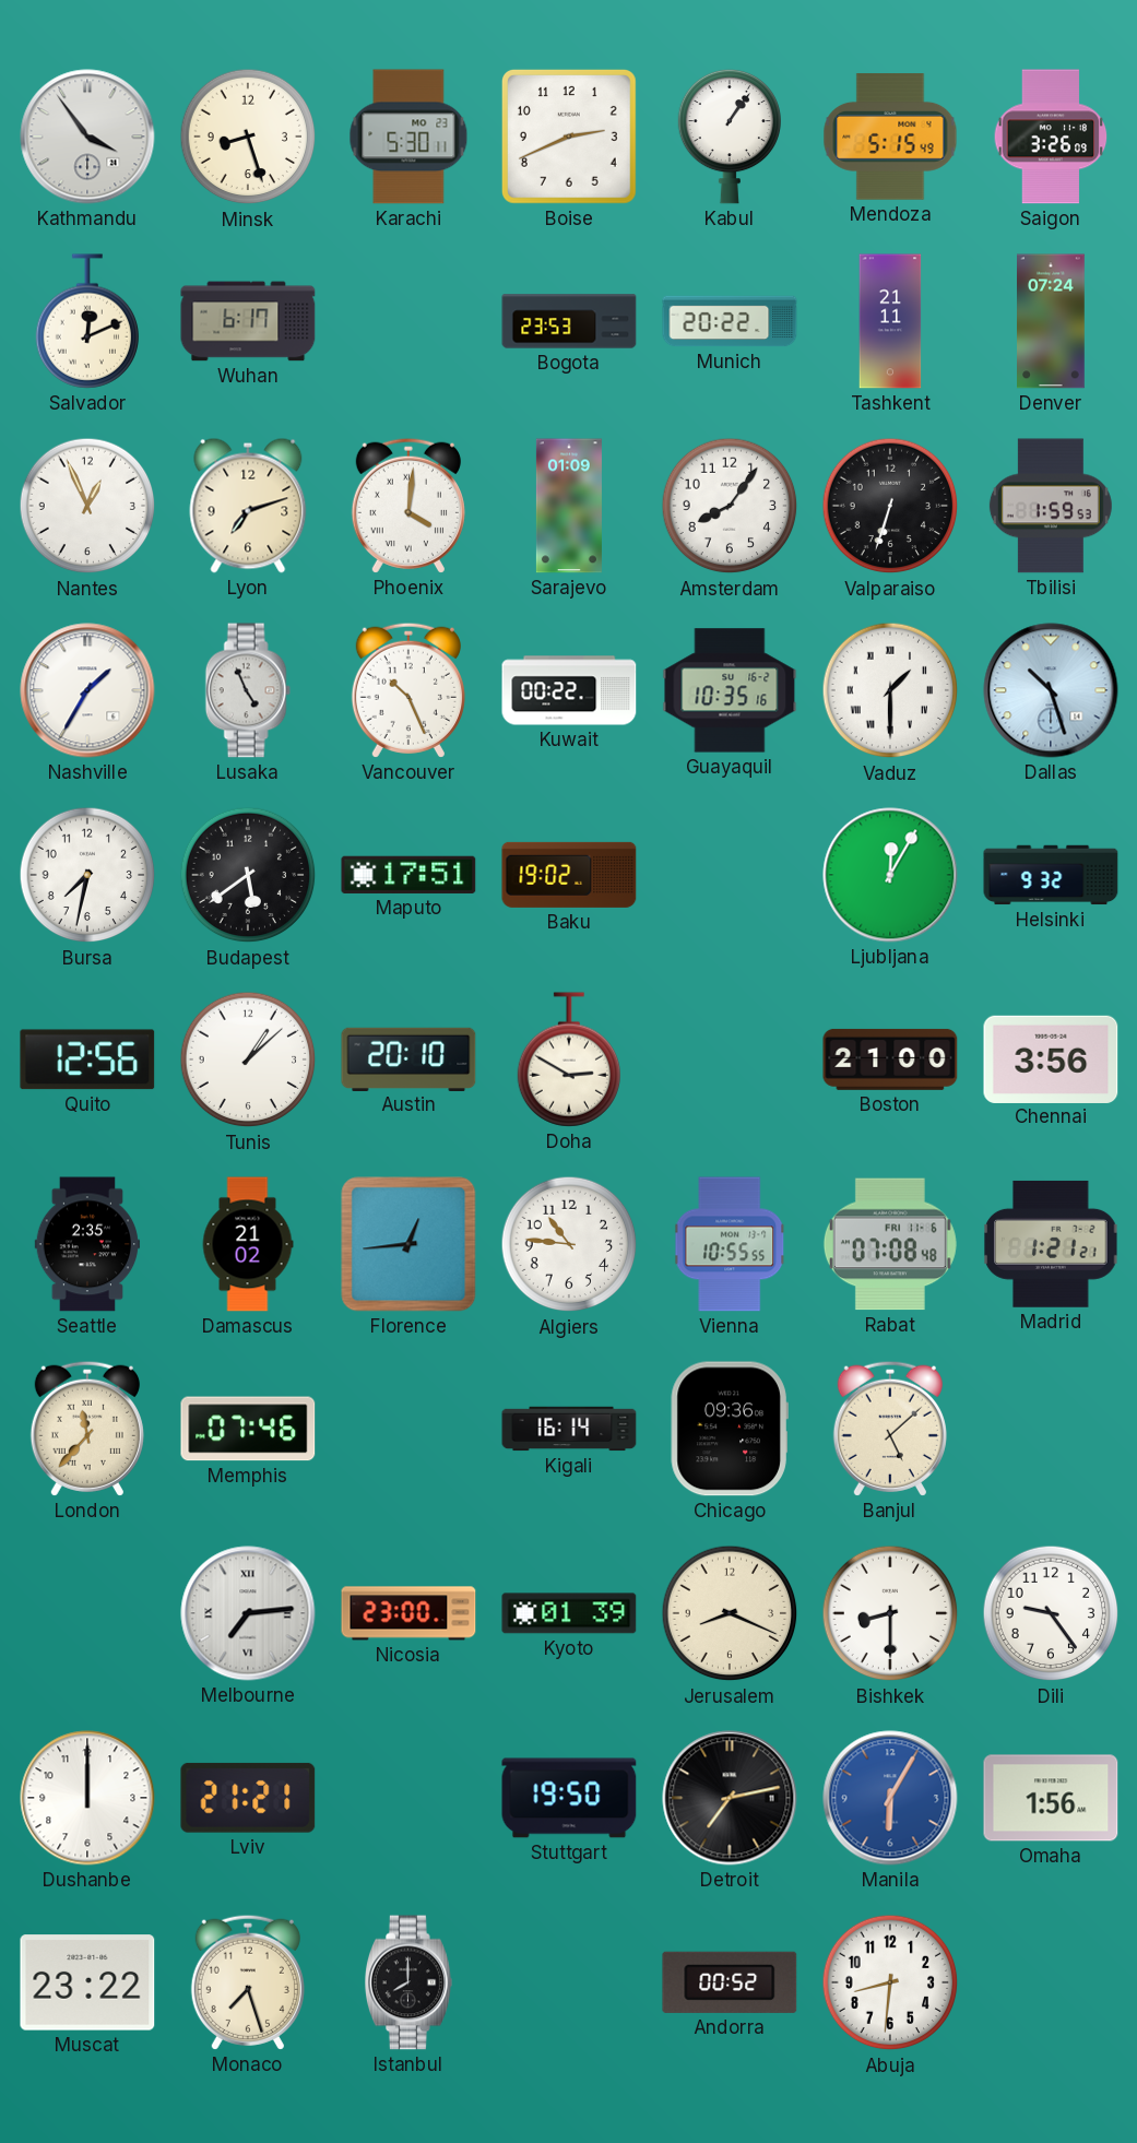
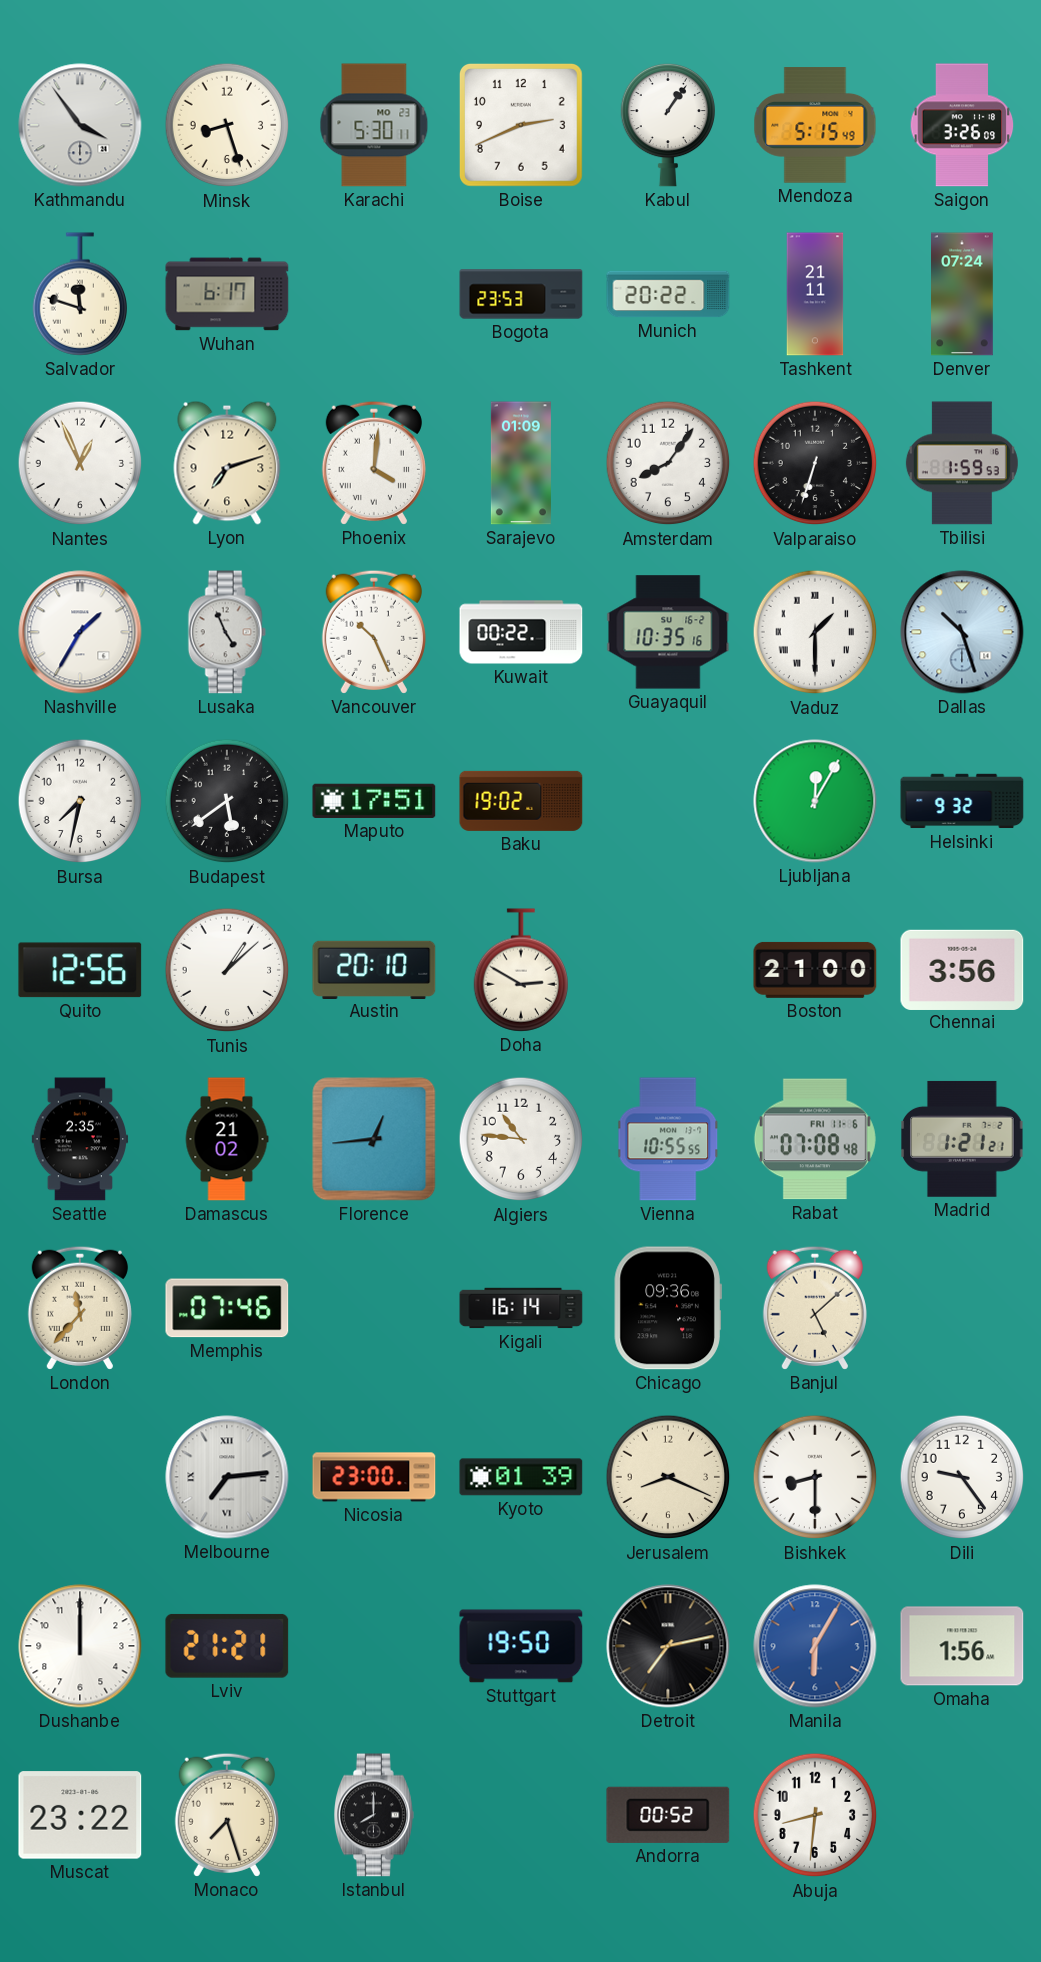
Salvador: 12:11 -> 11:48 (79, 294)
